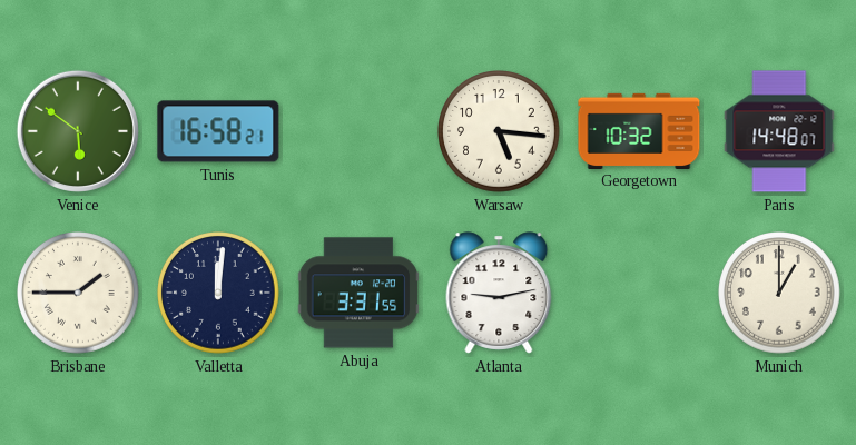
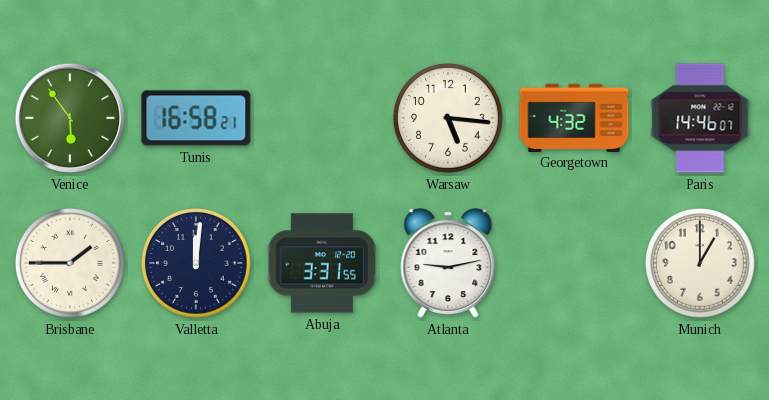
Venice: 5:51 -> 5:54 (70, 118)
Georgetown: 10:32 -> 4:32 (574, 117)
Paris: 14:48 -> 14:46 (700, 118)
